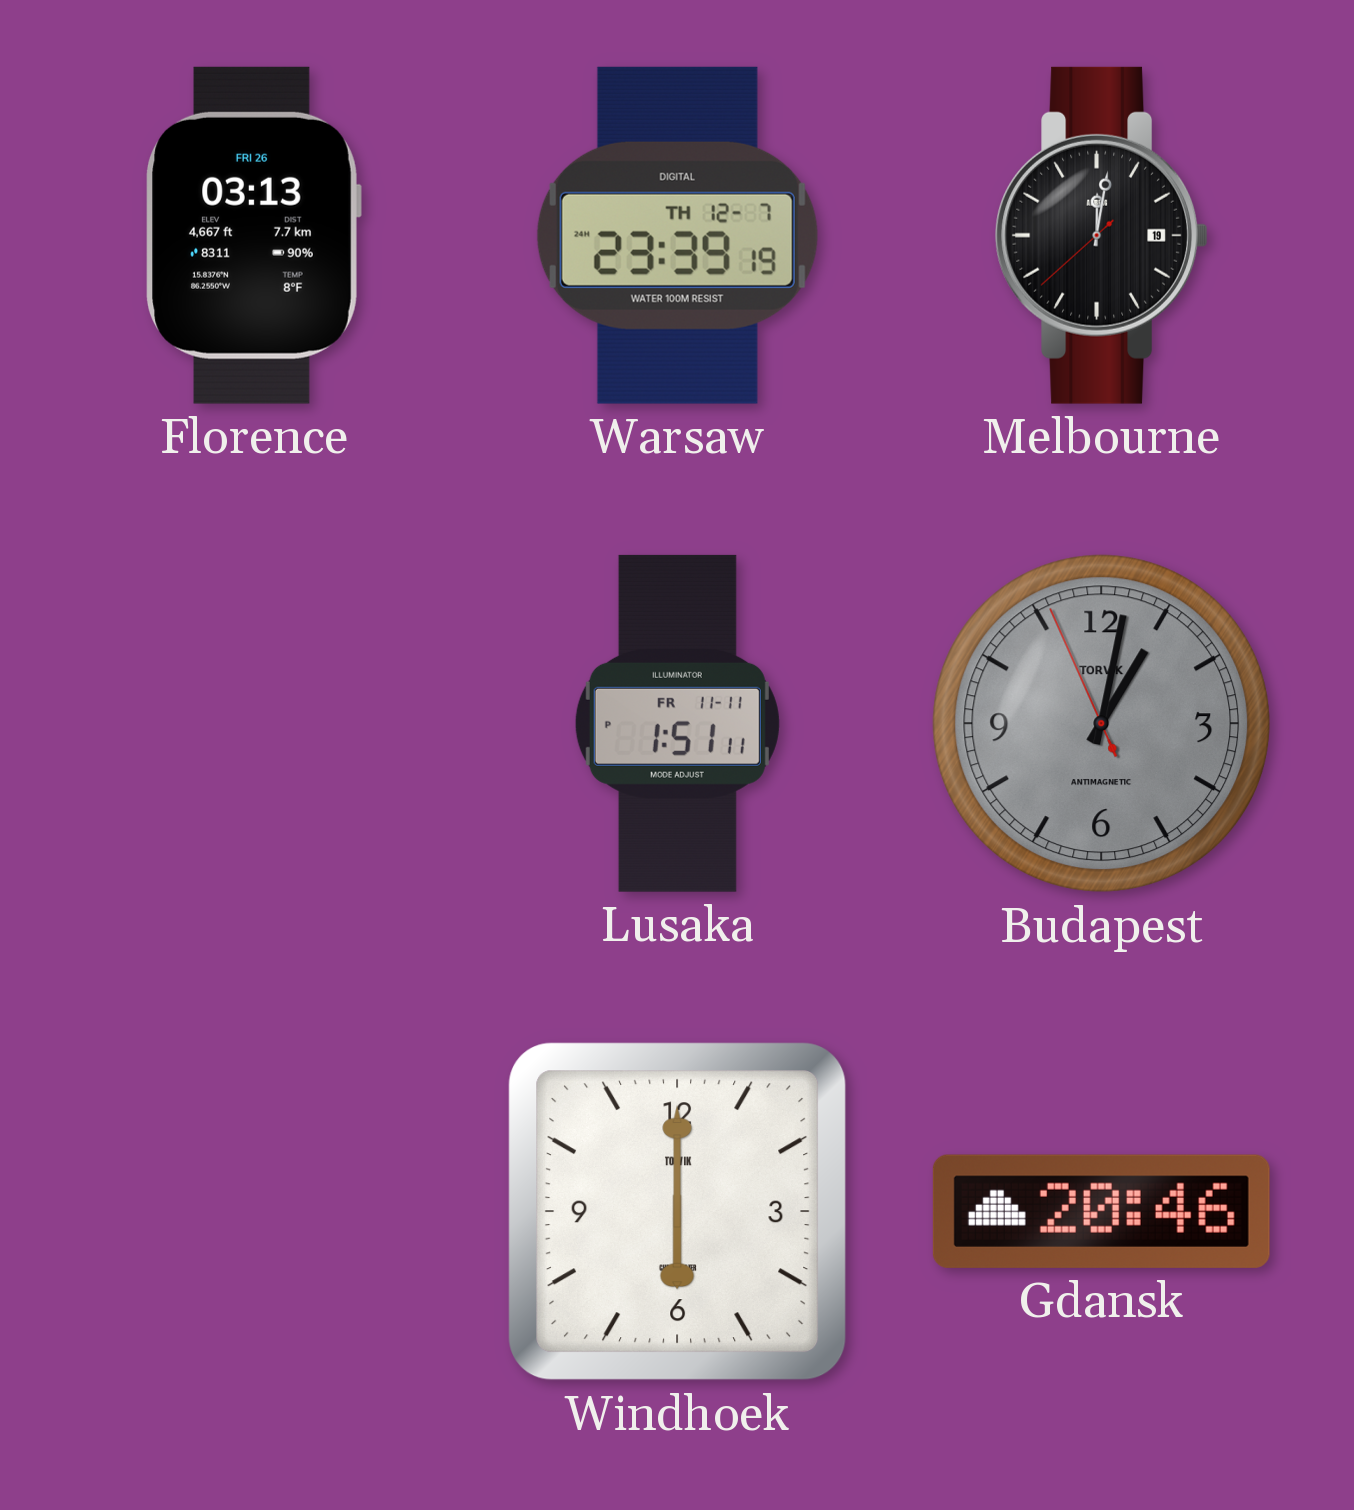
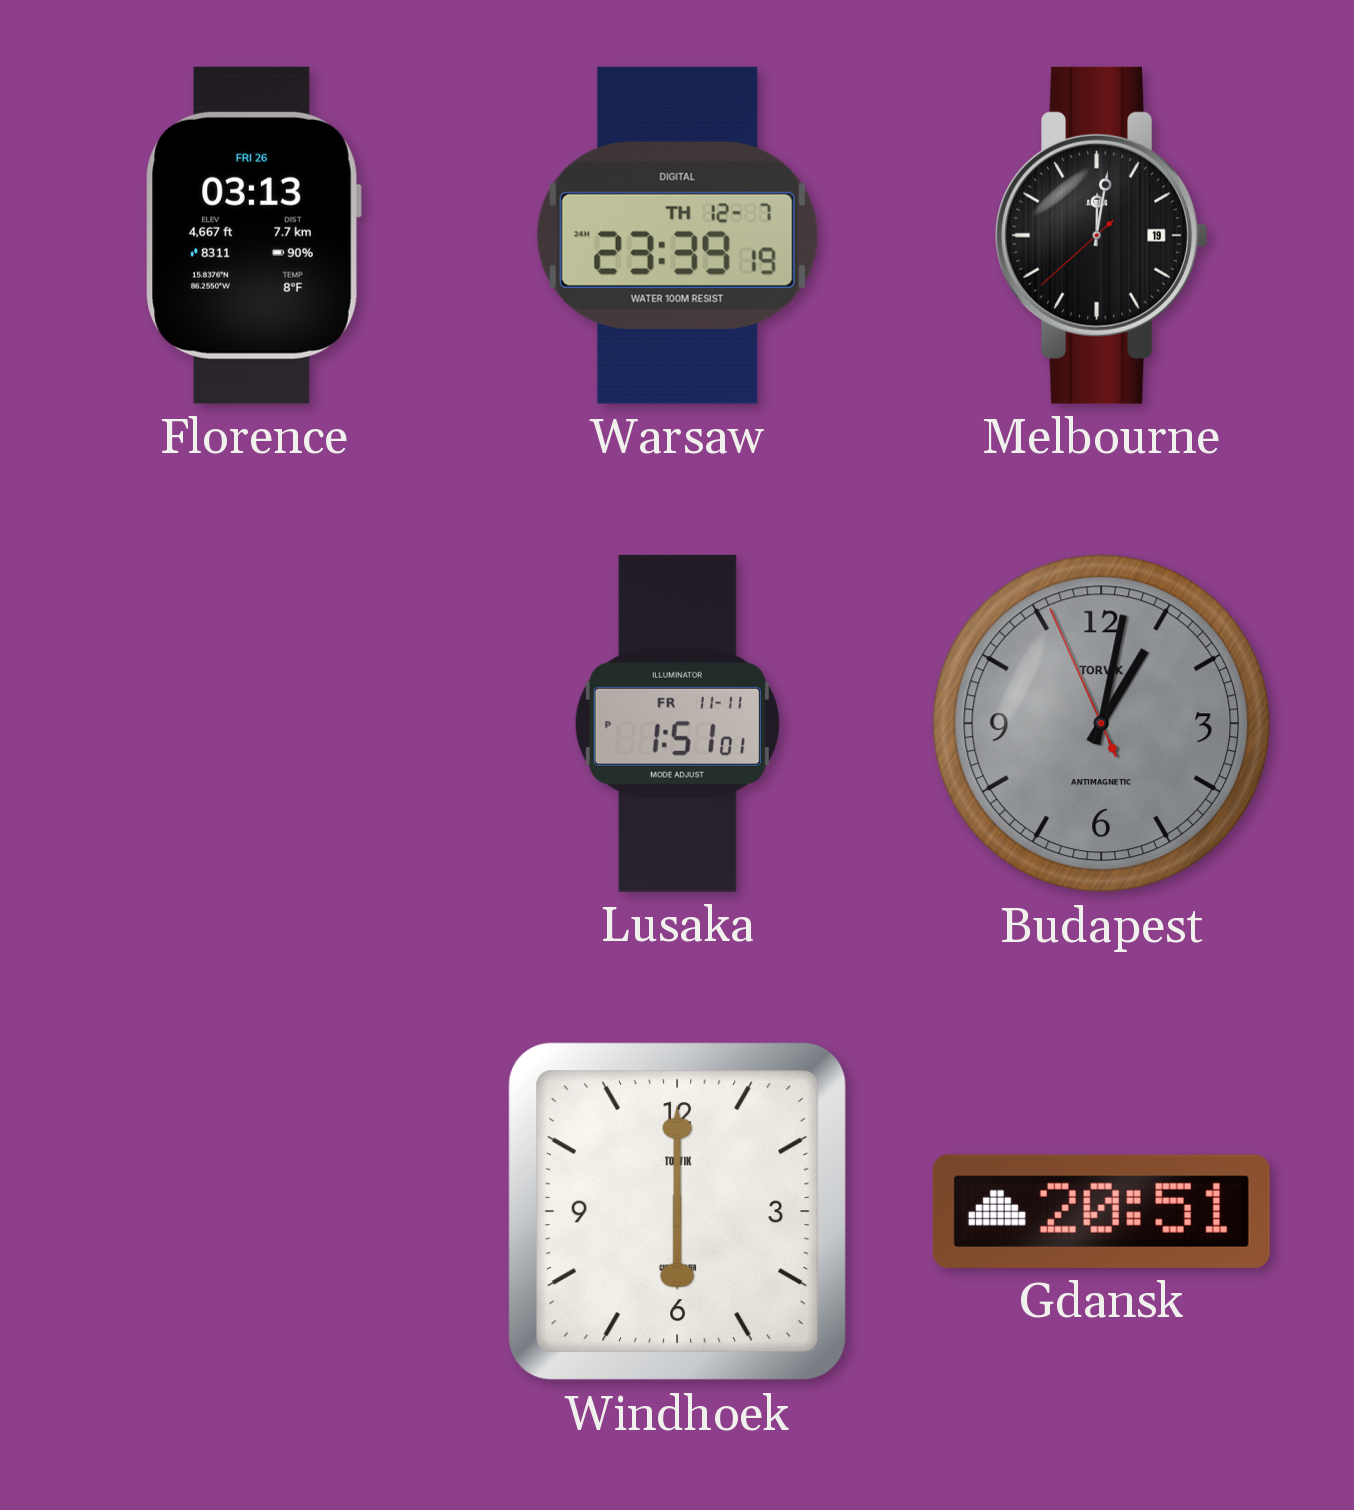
Lusaka: 1:51:11 PM -> 1:51:01 PM (677, 723)
Gdansk: 20:46 -> 20:51 (1101, 1211)
